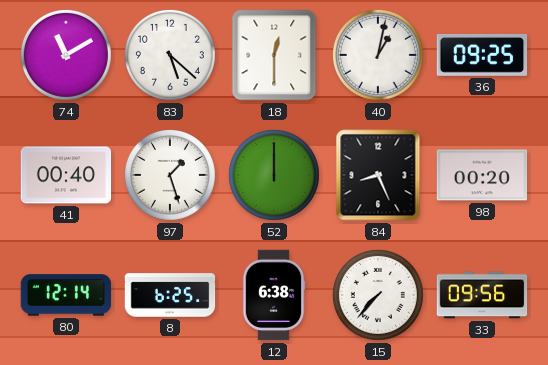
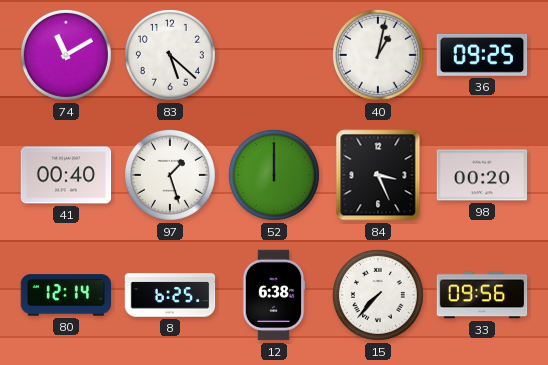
18: 12:30 -> none (274, 55)
84: 8:26 -> 3:26 (378, 175)
